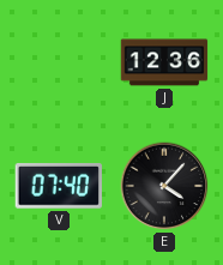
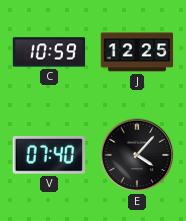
C: none -> 10:59 (49, 52)
J: 12:36 -> 12:25 (137, 52)
